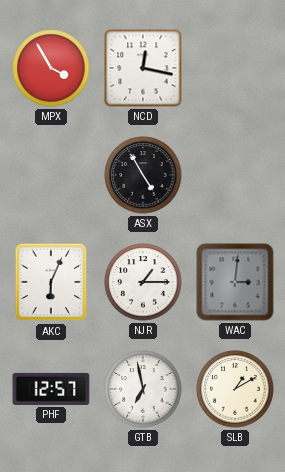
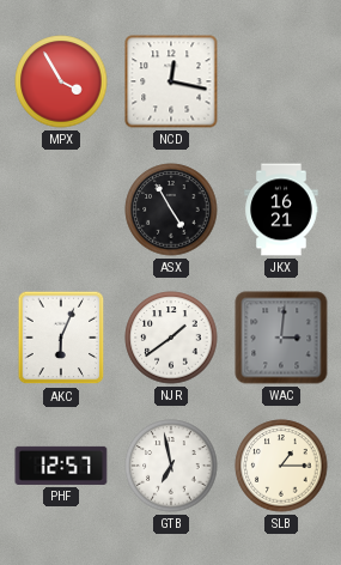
JKX: none -> 16:21 (281, 209)
NJR: 1:15 -> 1:39 (171, 338)
SLB: 1:10 -> 1:15 (281, 466)
